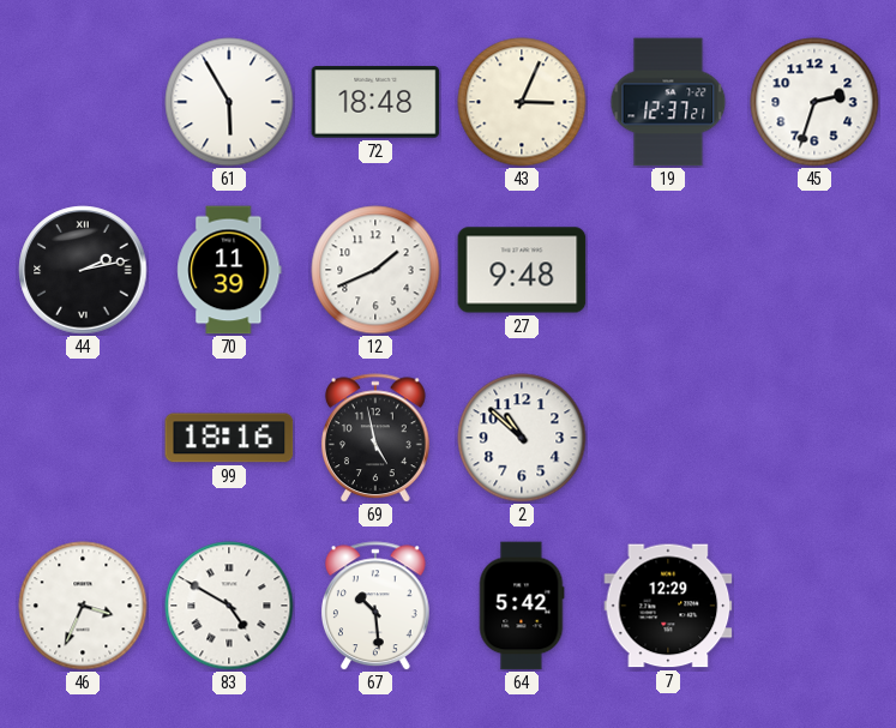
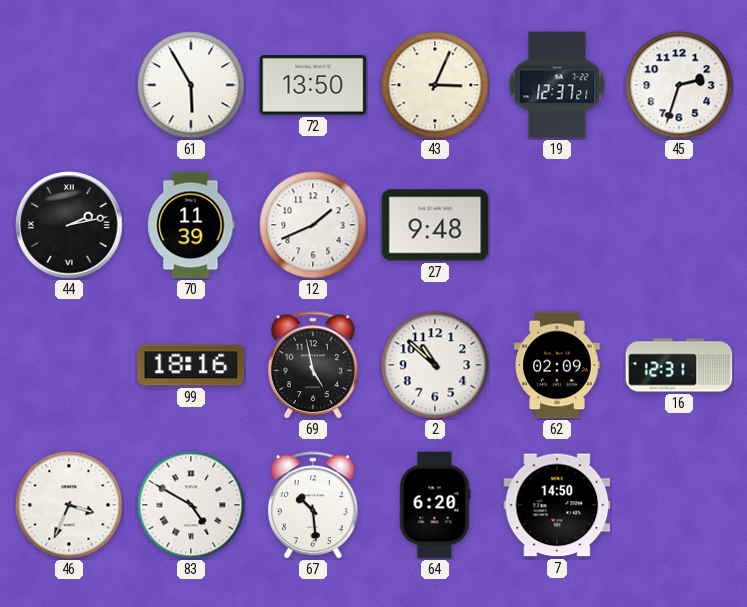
72: 18:48 -> 13:50 (313, 85)
62: none -> 02:09 (557, 365)
16: none -> 12:31 (679, 365)
64: 5:42 -> 6:20 (435, 505)
7: 12:29 -> 14:50 (557, 505)
